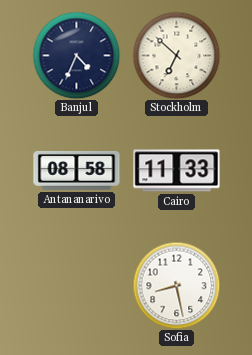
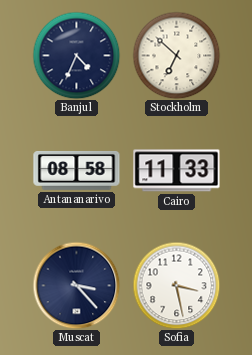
Muscat: none -> 3:23 (76, 285)
Sofia: 8:28 -> 3:28 (176, 285)
